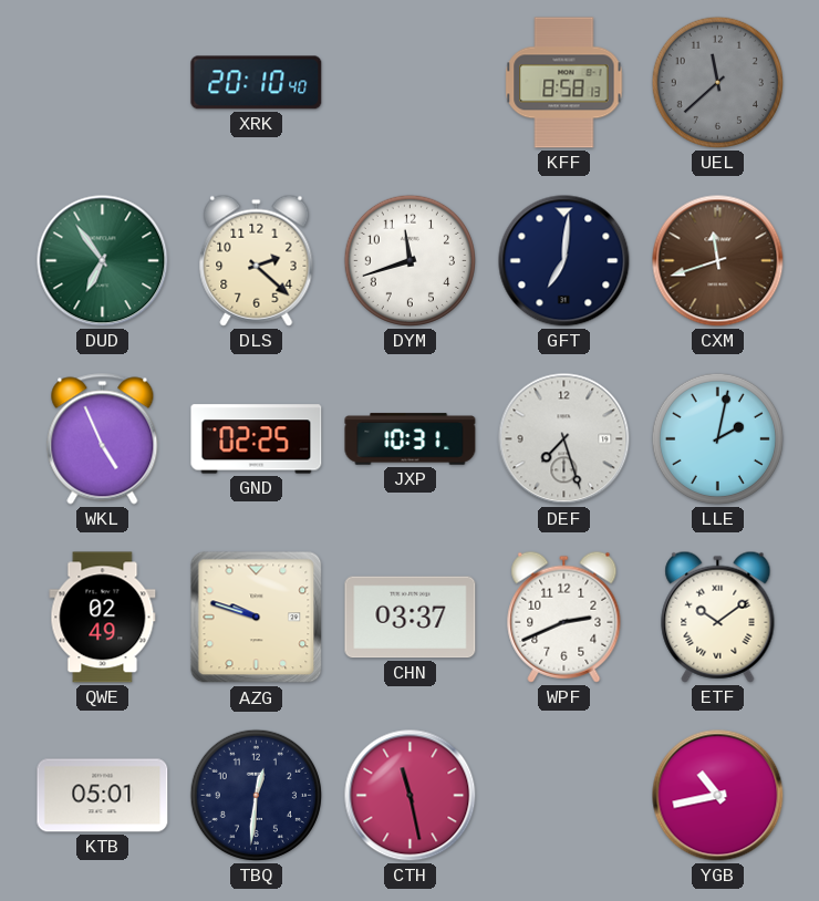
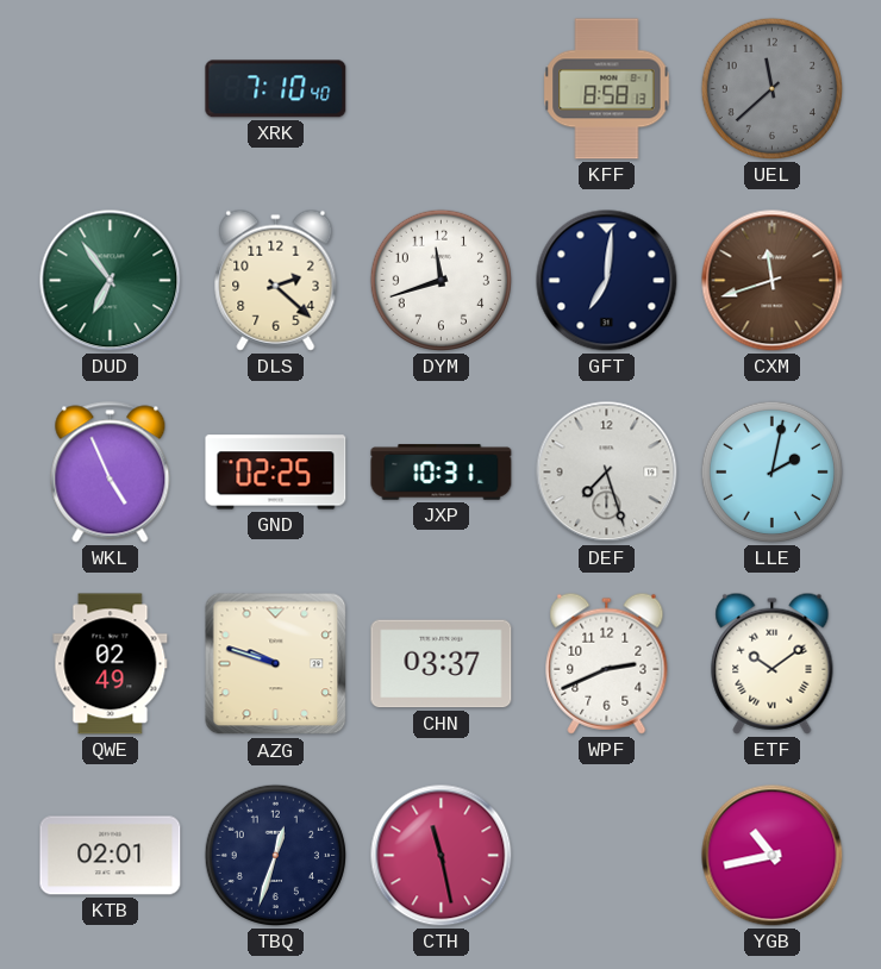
XRK: 20:10 -> 7:10 (276, 89)
KTB: 05:01 -> 02:01 (111, 856)
TBQ: 12:31 -> 12:33 (275, 855)
